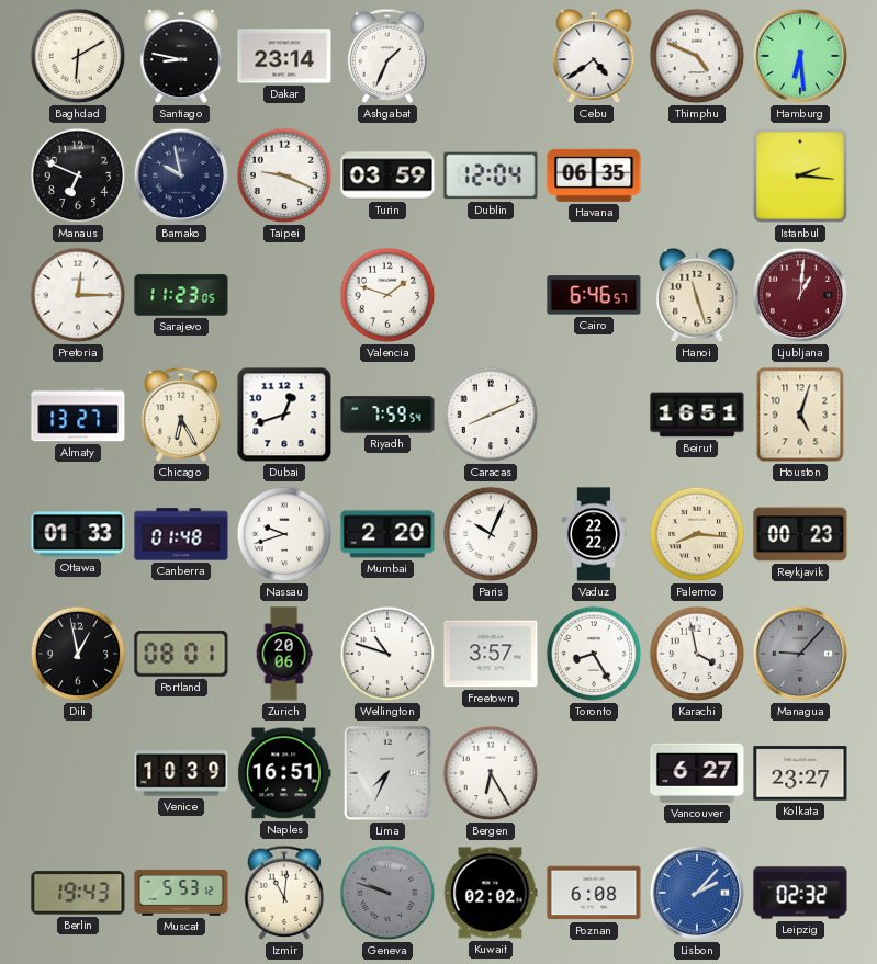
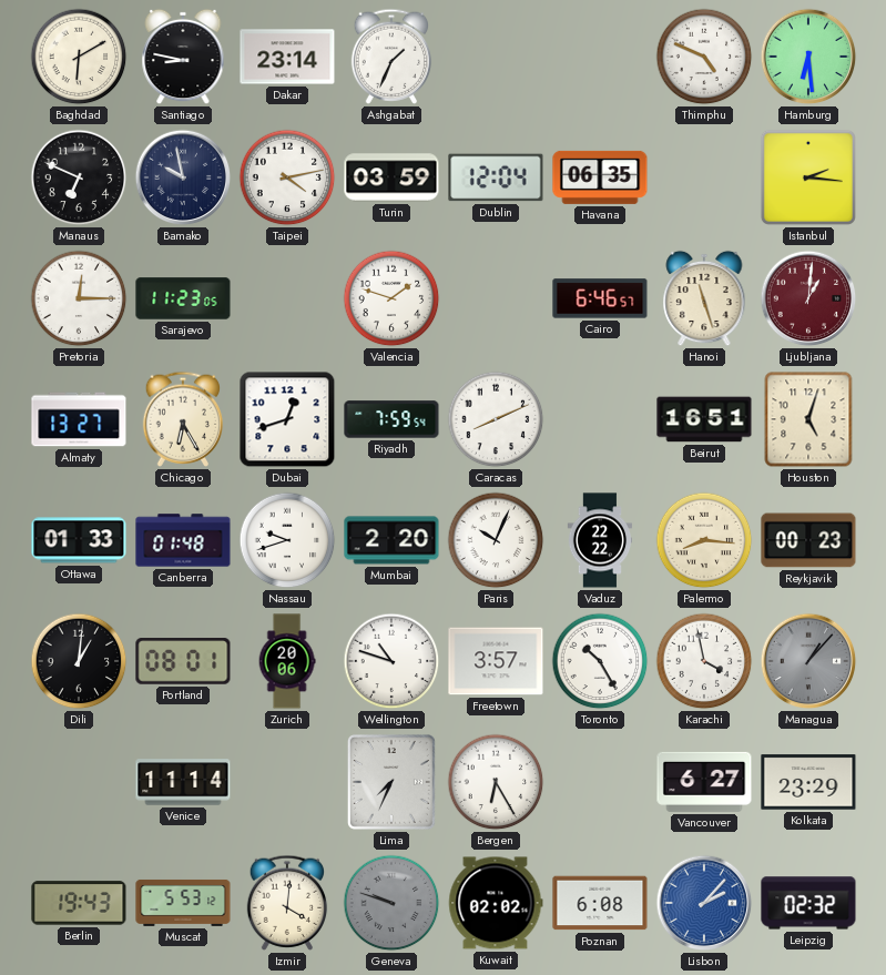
Cebu: 4:39 -> none (594, 56)
Taipei: 9:19 -> 4:13 (287, 177)
Dili: 12:58 -> 1:01 (79, 661)
Toronto: 8:25 -> 10:25 (600, 661)
Managua: 9:07 -> 1:07 (808, 661)
Venice: 10:39 -> 11:14 (183, 782)
Naples: 16:51 -> none (284, 773)
Kolkata: 23:27 -> 23:29 (808, 782)
Izmir: 11:01 -> 4:01 (287, 903)
